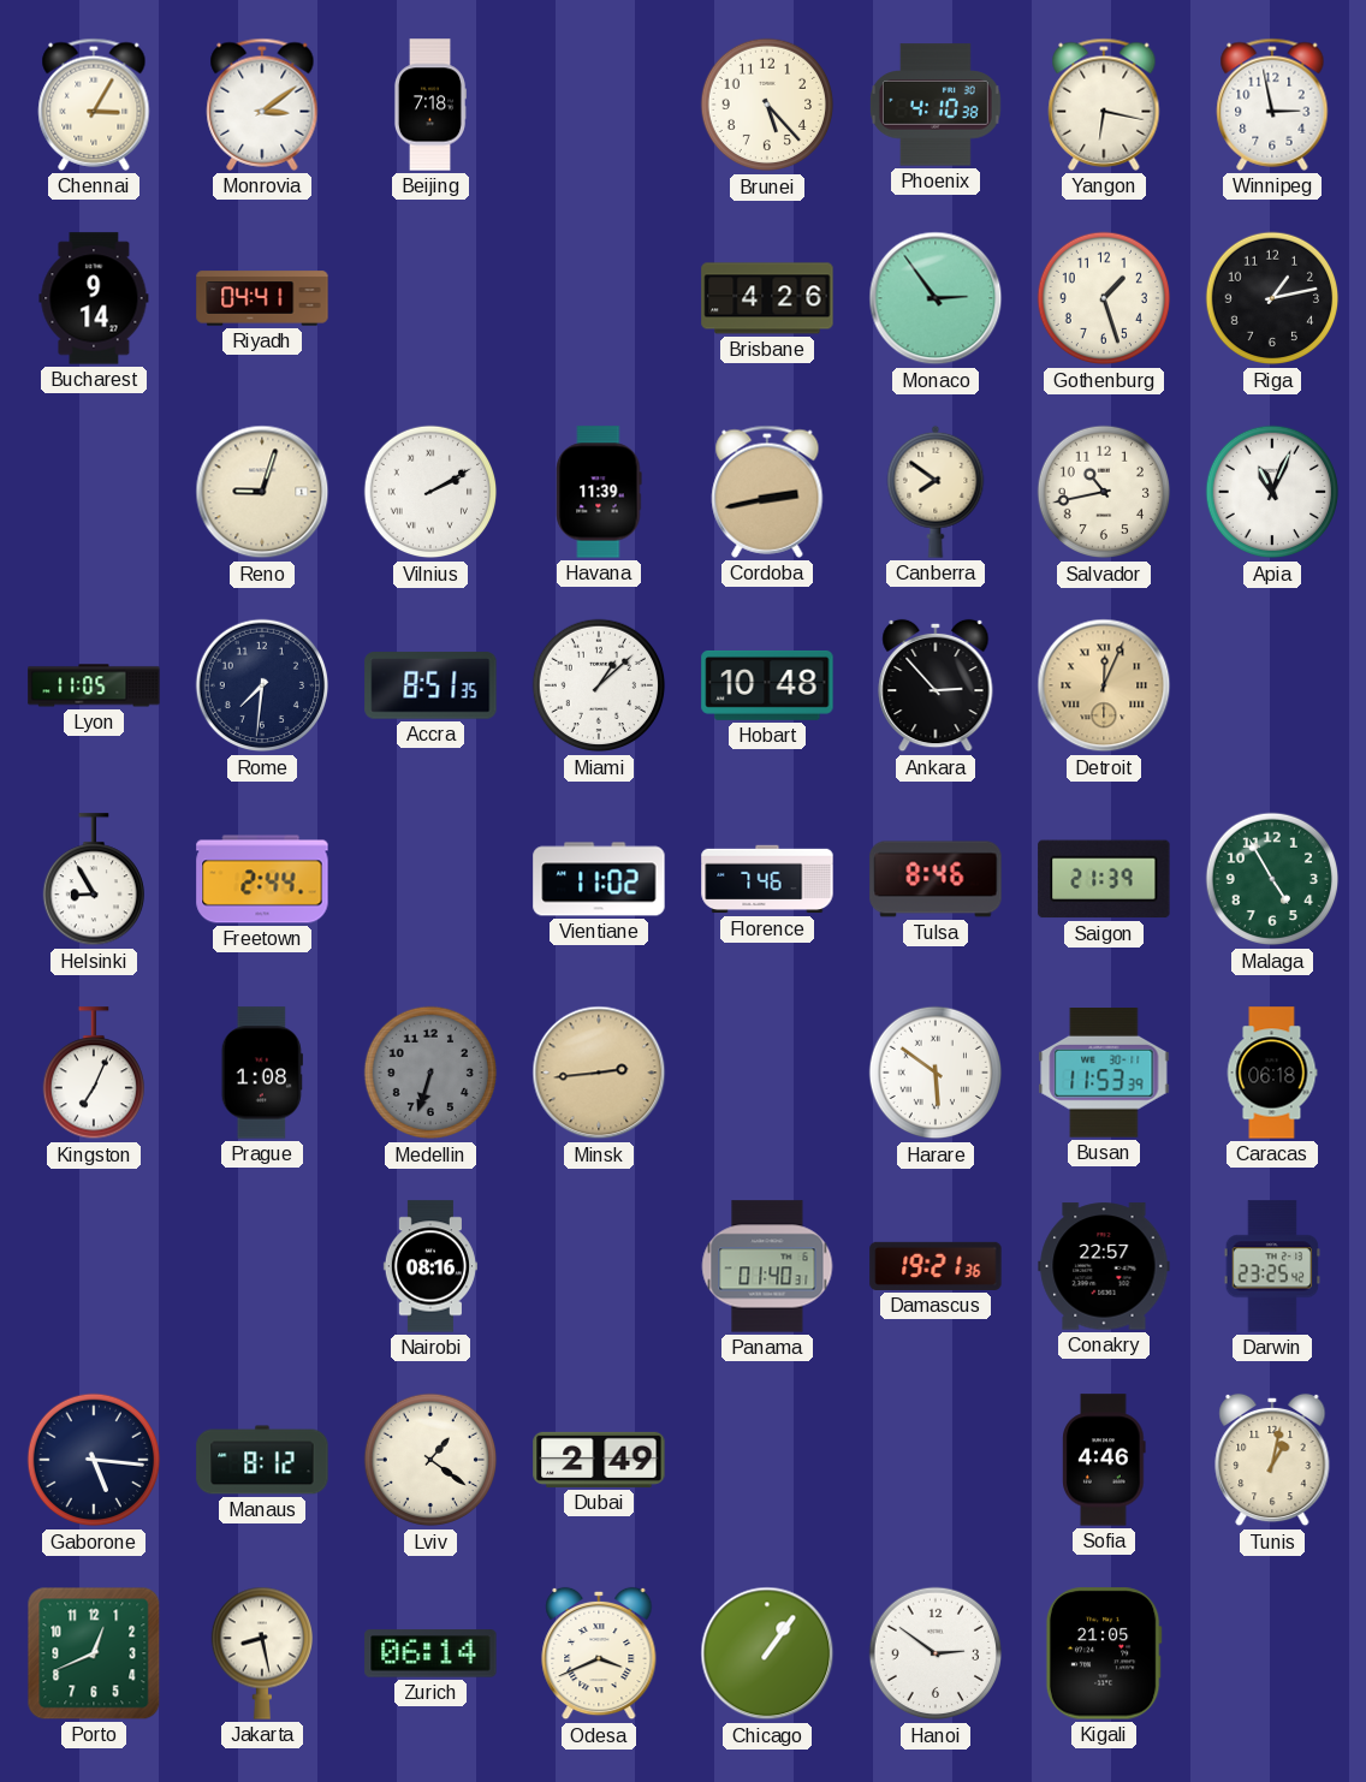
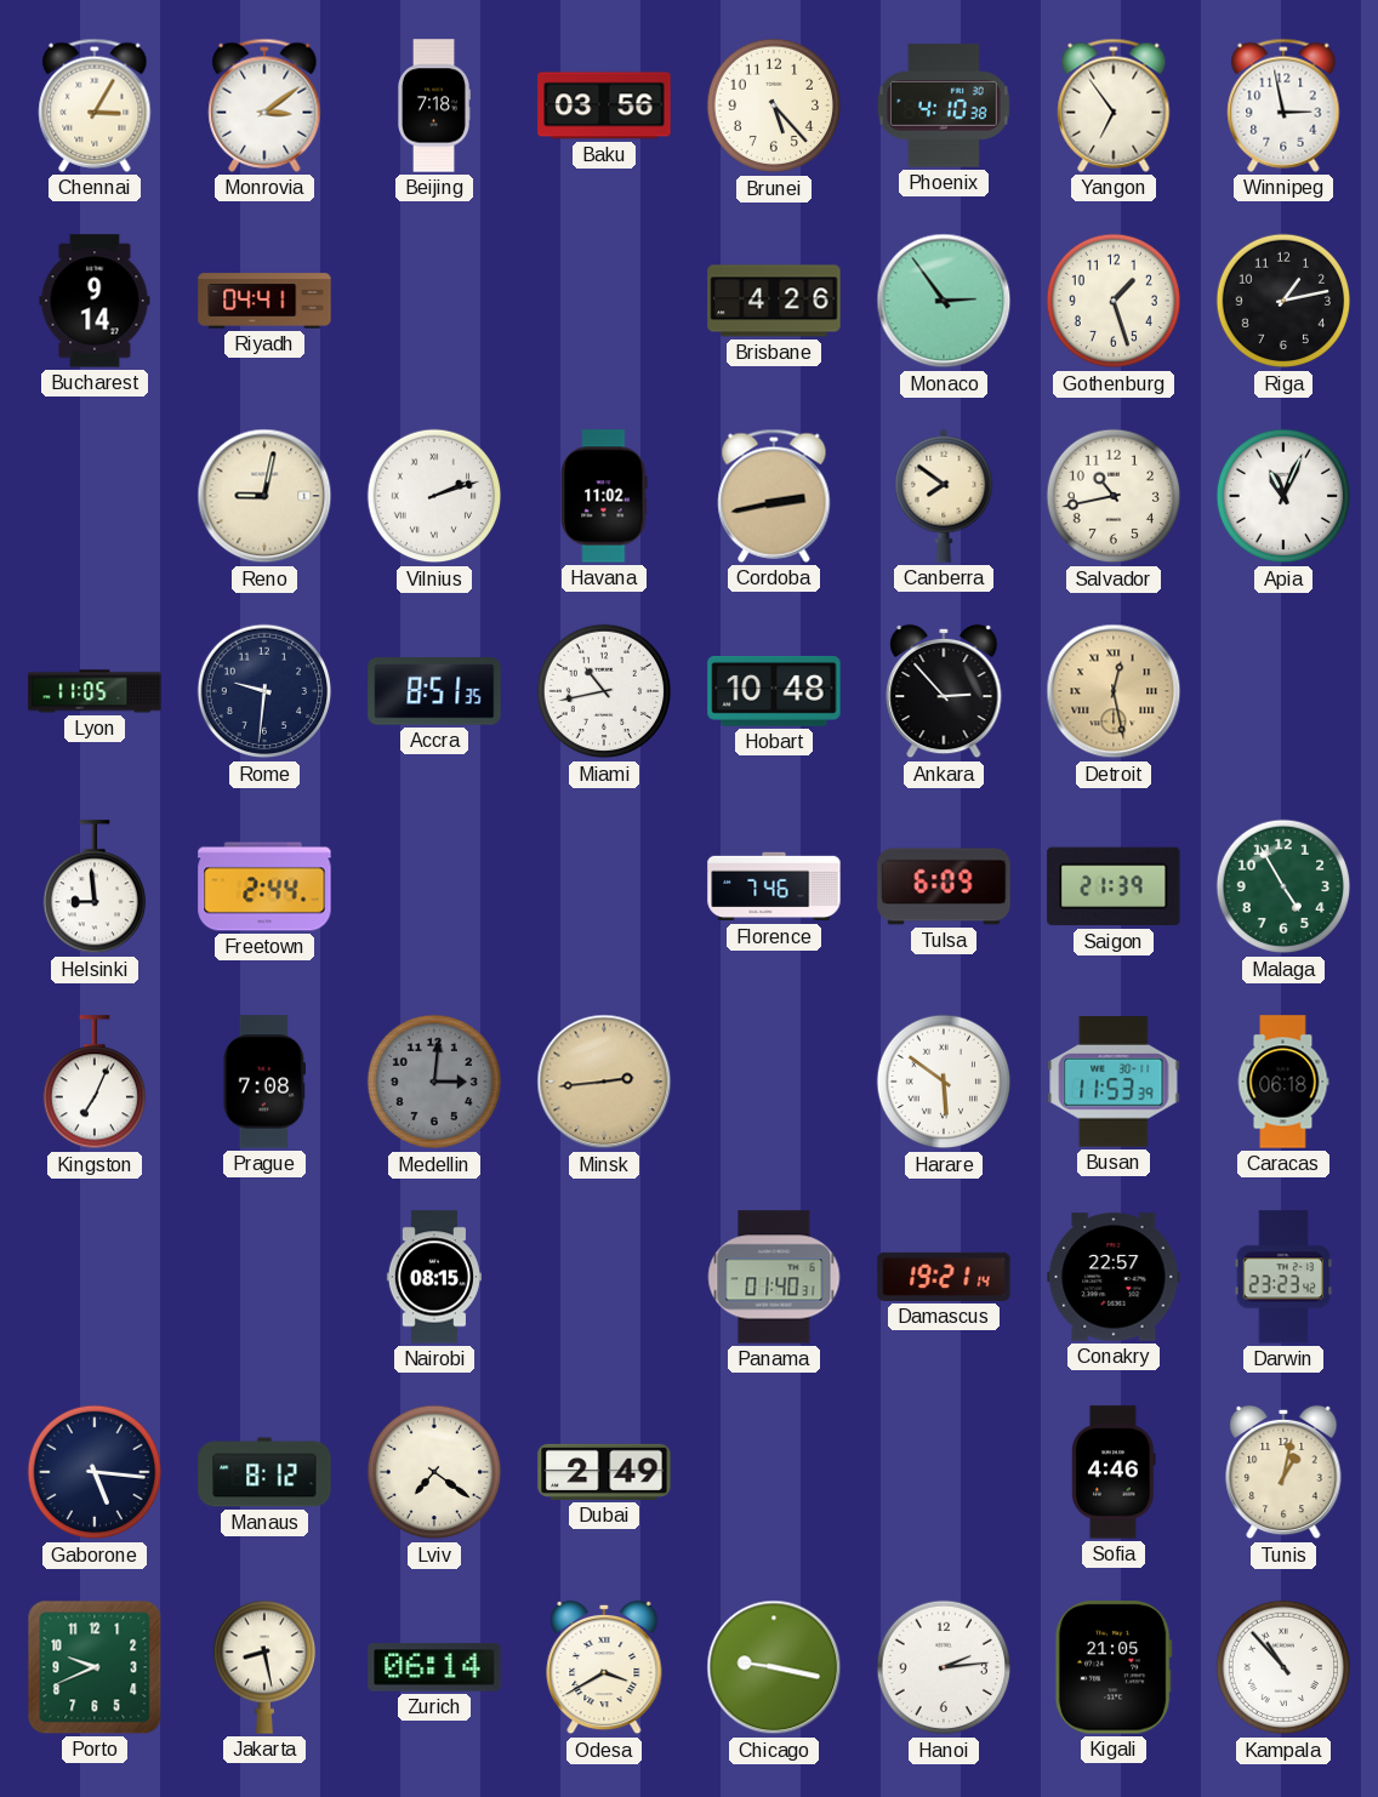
Baku: none -> 03:56 (604, 105)
Yangon: 6:17 -> 6:54 (1114, 105)
Reno: 9:03 -> 9:02 (264, 496)
Vilnius: 2:10 -> 2:12 (434, 496)
Havana: 11:39 -> 11:02 (604, 496)
Rome: 7:31 -> 9:31 (264, 691)
Miami: 1:08 -> 10:43 (604, 691)
Detroit: 12:04 -> 12:28 (1114, 691)
Helsinki: 8:55 -> 8:59 (93, 888)
Vientiane: 11:02 -> none (599, 879)
Tulsa: 8:46 -> 6:09 (944, 886)
Prague: 1:08 -> 7:08 (264, 1082)
Medellin: 6:33 -> 3:01 (434, 1082)
Nairobi: 08:16 -> 08:15 (434, 1277)
Damascus: 19:21:36 -> 19:21:14 (944, 1277)
Darwin: 23:25 -> 23:23 (1283, 1277)
Lviv: 1:21 -> 7:21 (434, 1472)
Porto: 12:41 -> 9:41 (95, 1667)
Odesa: 3:41 -> 3:40 (604, 1667)
Chicago: 1:06 -> 9:17 (774, 1667)
Hanoi: 2:51 -> 2:14 (944, 1667)
Kampala: none -> 10:53 (1283, 1667)
